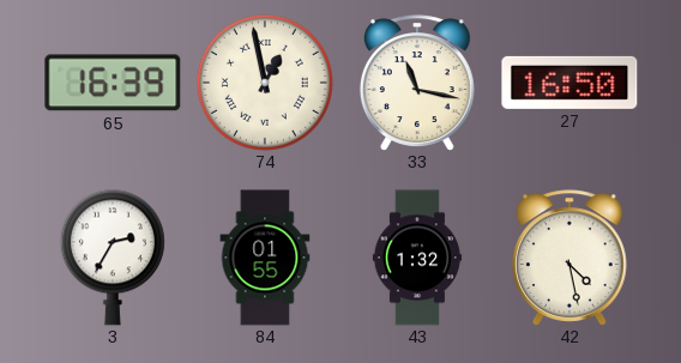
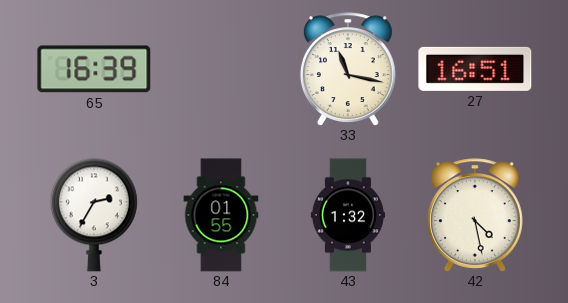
74: 12:58 -> none (265, 83)
27: 16:50 -> 16:51 (475, 69)
